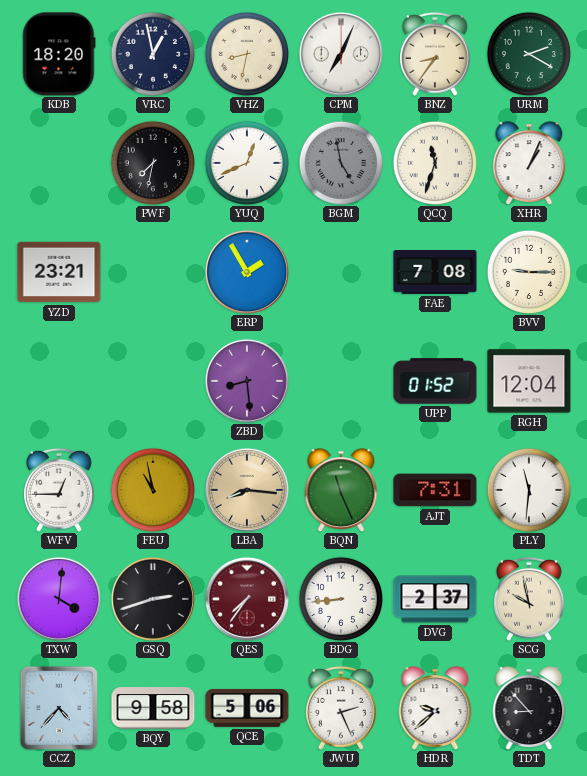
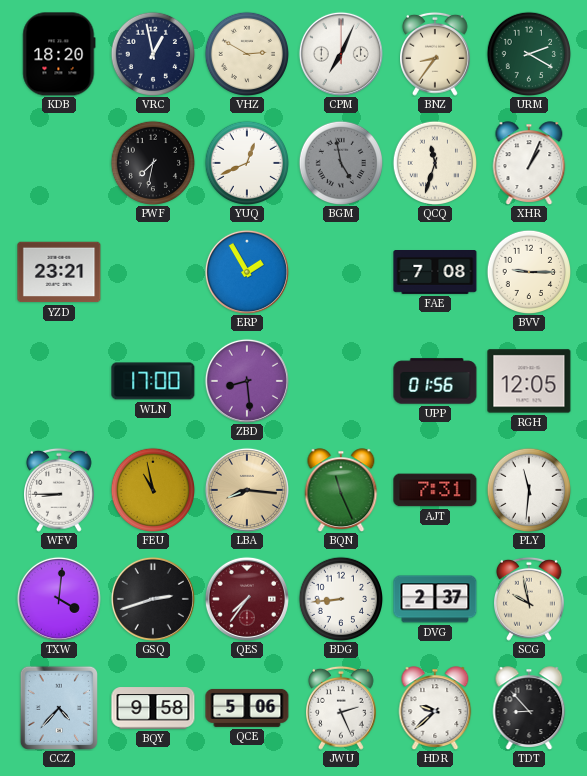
VHZ: 8:32 -> 2:50 (246, 53)
WLN: none -> 17:00 (153, 381)
UPP: 01:52 -> 01:56 (435, 381)
RGH: 12:04 -> 12:05 (529, 381)
WFV: 12:45 -> 8:45 (60, 490)
